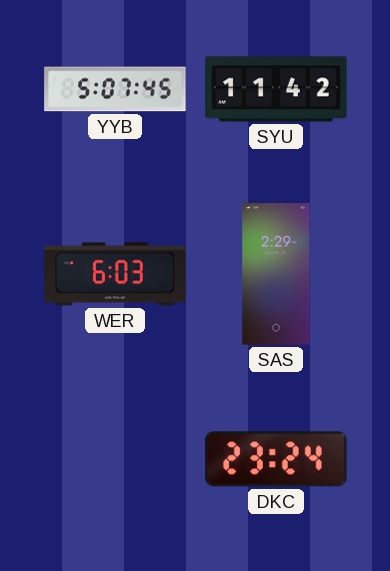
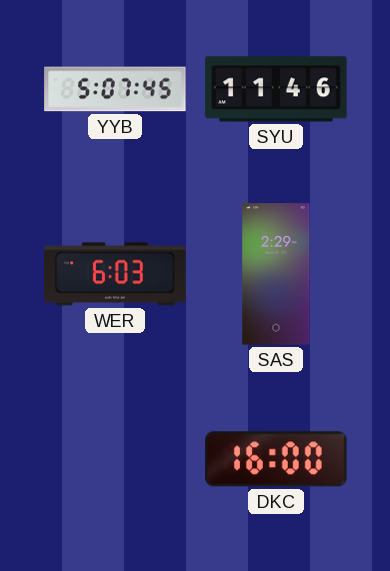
SYU: 11:42 -> 11:46 (276, 89)
DKC: 23:24 -> 16:00 (276, 459)
